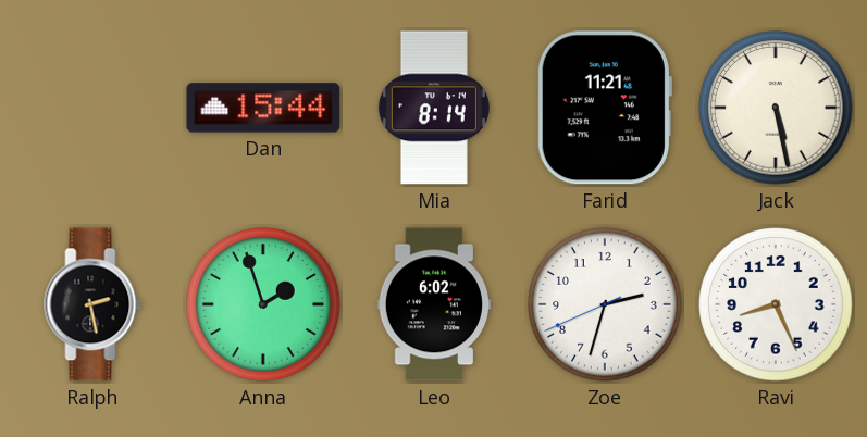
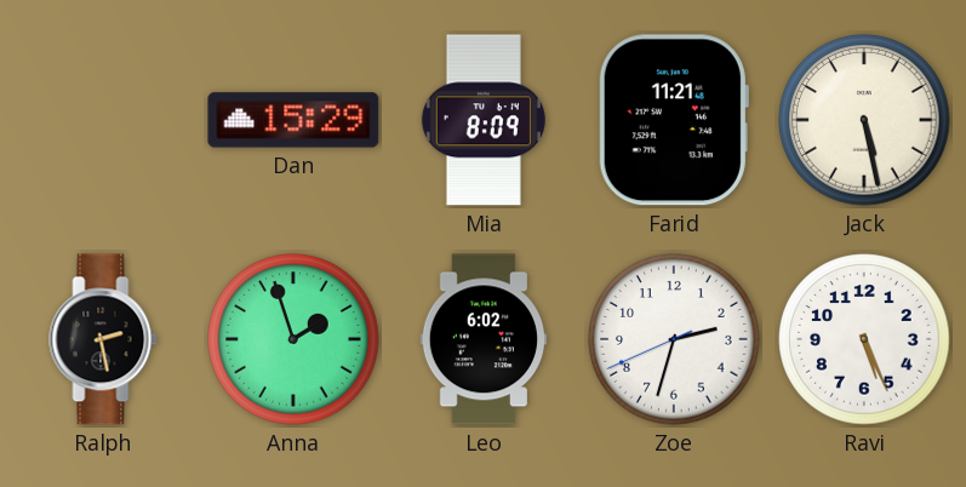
Dan: 15:44 -> 15:29 (293, 120)
Mia: 8:14 -> 8:09 (484, 120)
Ravi: 8:26 -> 5:26 (864, 339)
